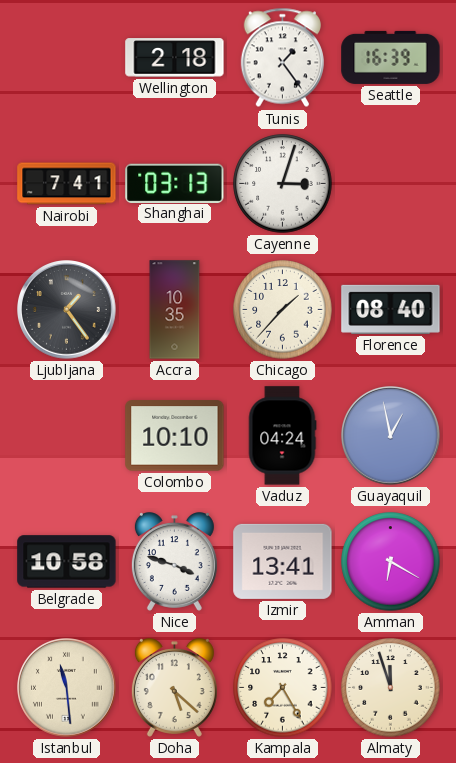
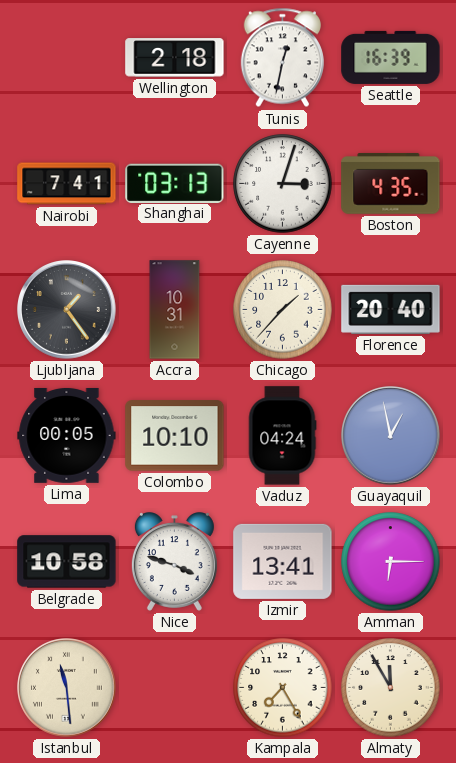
Tunis: 1:24 -> 12:32 (282, 58)
Boston: none -> 4:35 (391, 183)
Accra: 10:35 -> 10:31 (175, 310)
Florence: 08:40 -> 20:40 (391, 309)
Lima: none -> 00:05 (67, 435)
Amman: 6:20 -> 6:15 (391, 562)
Doha: 5:22 -> none (174, 688)
Almaty: 11:57 -> 11:55 (391, 688)
